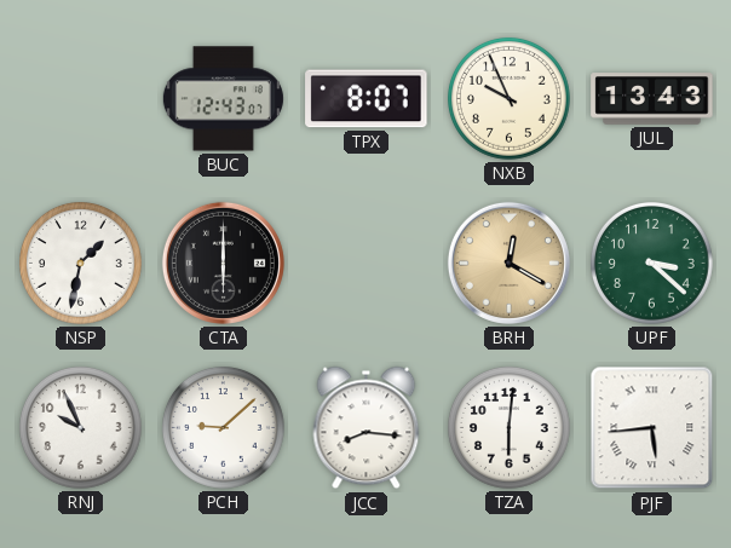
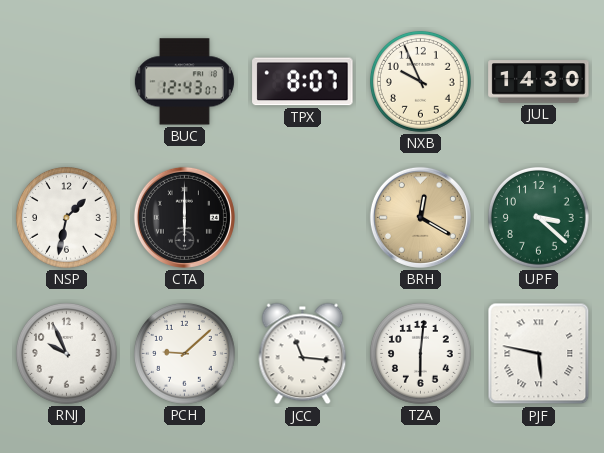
JUL: 13:43 -> 14:30 (539, 82)
JCC: 8:16 -> 11:16 (303, 354)
PJF: 5:44 -> 5:47 (539, 354)
